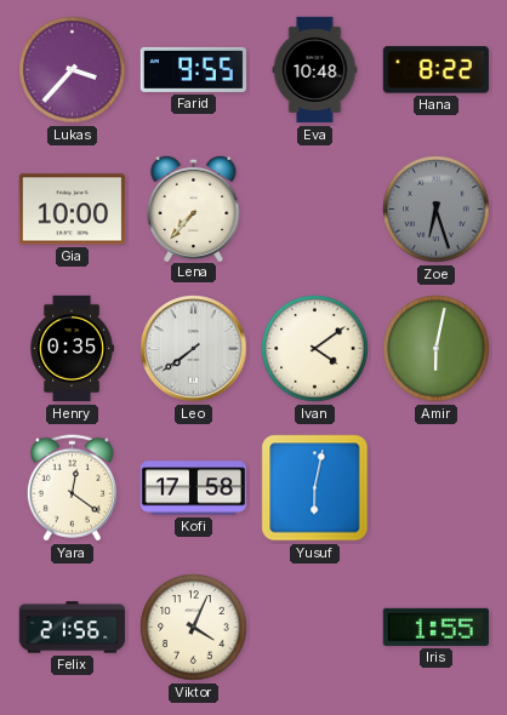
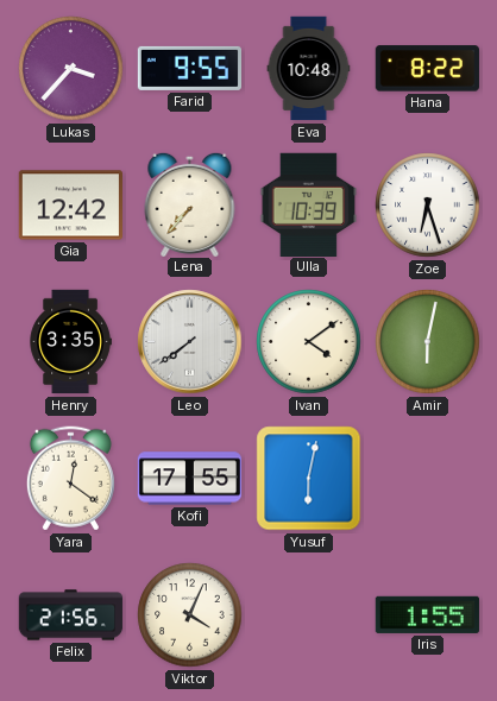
Gia: 10:00 -> 12:42 (70, 206)
Ulla: none -> 10:39 (309, 204)
Zoe dial: grey -> white (428, 206)
Henry: 0:35 -> 3:35 (70, 342)
Kofi: 17:58 -> 17:55 (190, 479)
